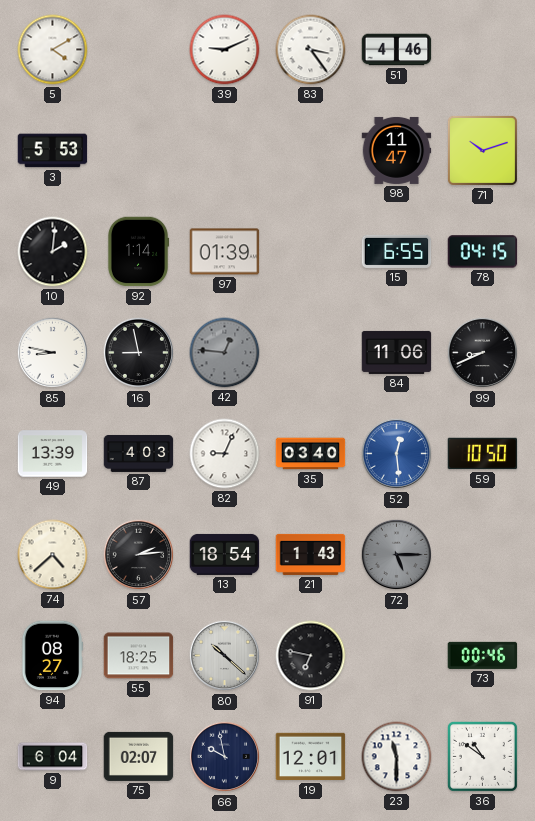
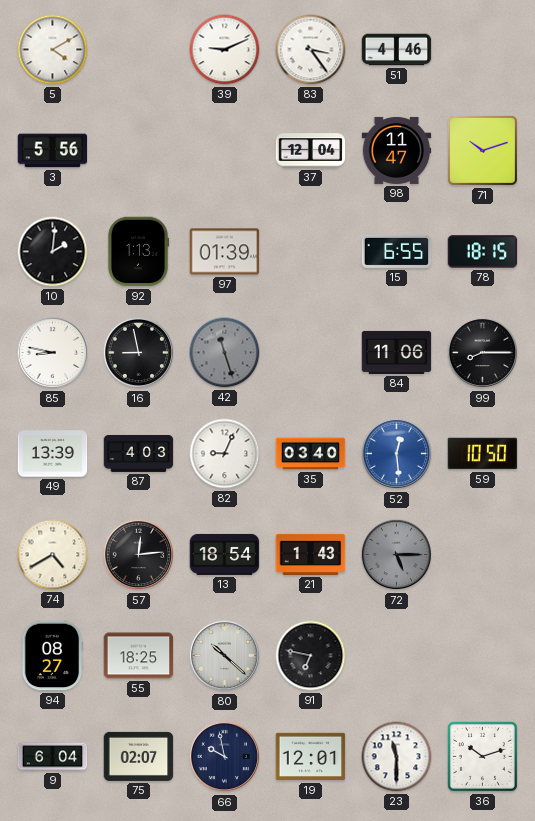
3: 5:53 -> 5:56 (53, 151)
37: none -> 12:04 (311, 151)
92: 1:14 -> 1:13 (138, 252)
78: 04:15 -> 18:15 (483, 252)
42: 12:46 -> 11:27 (225, 353)
99: 8:41 -> 8:15 (483, 353)
74: 4:38 -> 4:40 (53, 555)
57: 2:14 -> 12:14 (139, 555)
73: 00:46 -> none (483, 655)
36: 10:51 -> 10:12 (482, 756)
